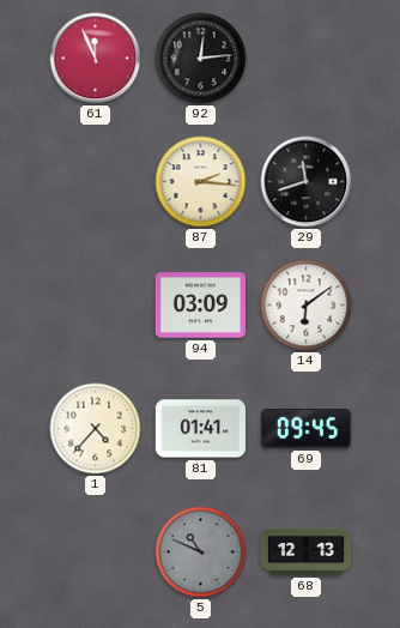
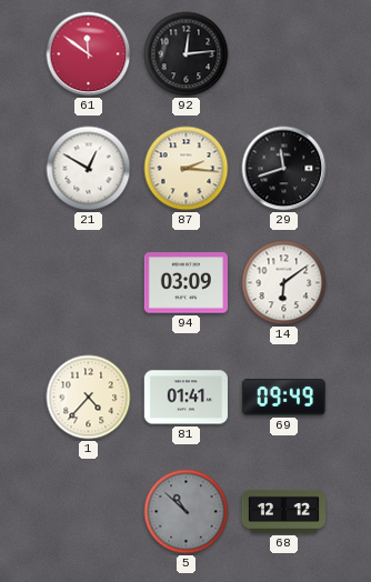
61: 11:56 -> 11:51 (89, 54)
21: none -> 12:50 (89, 169)
69: 09:45 -> 09:49 (283, 398)
5: 10:49 -> 10:52 (187, 512)
68: 12:13 -> 12:12 (283, 511)
